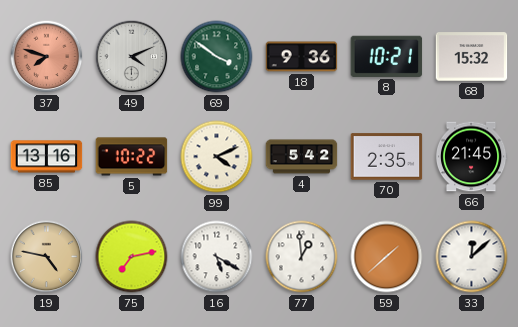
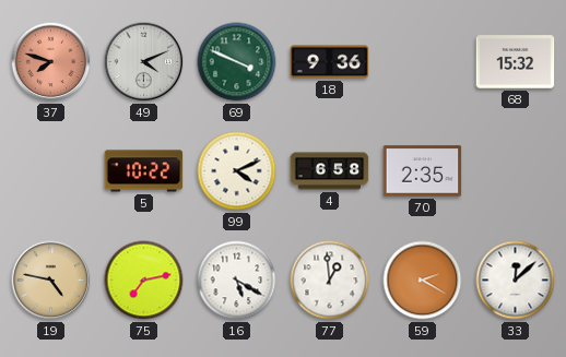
69: 3:51 -> 3:49 (237, 62)
8: 10:21 -> none (387, 56)
85: 13:16 -> none (47, 157)
4: 5:42 -> 6:58 (330, 171)
66: 21:45 -> none (471, 157)
59: 1:38 -> 2:20 (423, 281)
